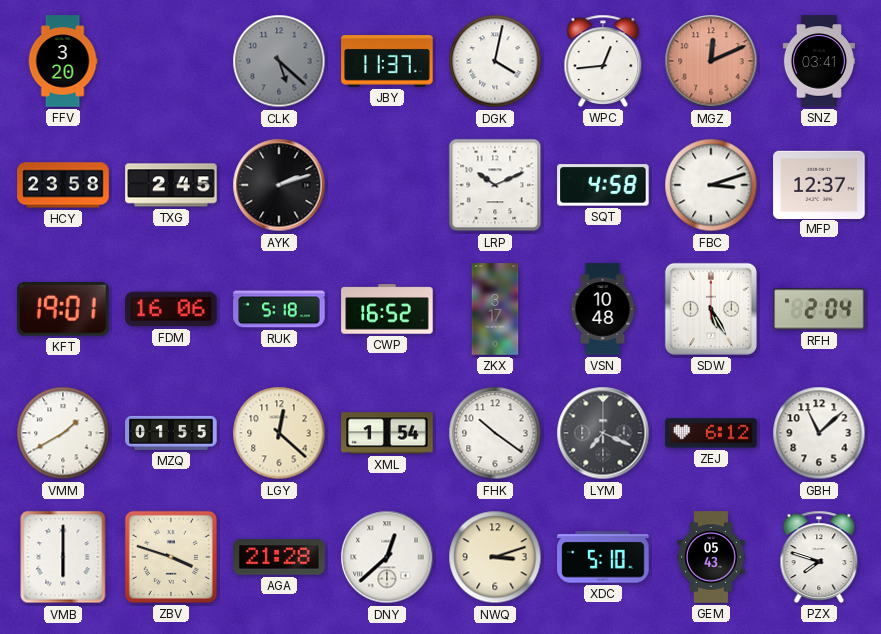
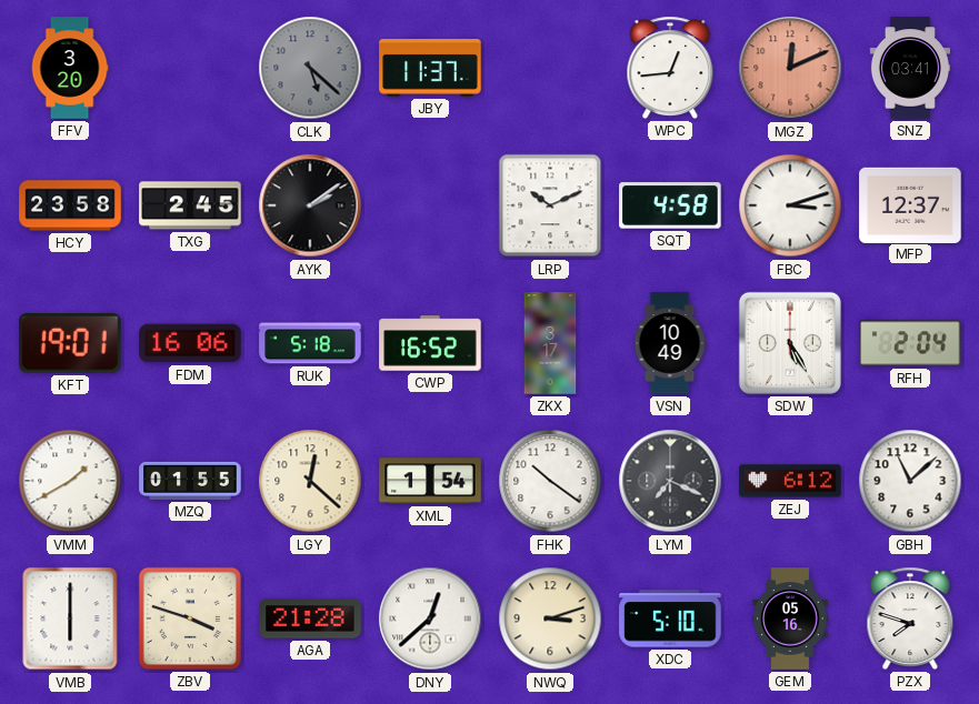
DGK: 4:02 -> none (495, 61)
AYK: 2:12 -> 2:09 (310, 205)
VSN: 10:48 -> 10:49 (670, 343)
GEM: 05:43 -> 05:16 (790, 618)
